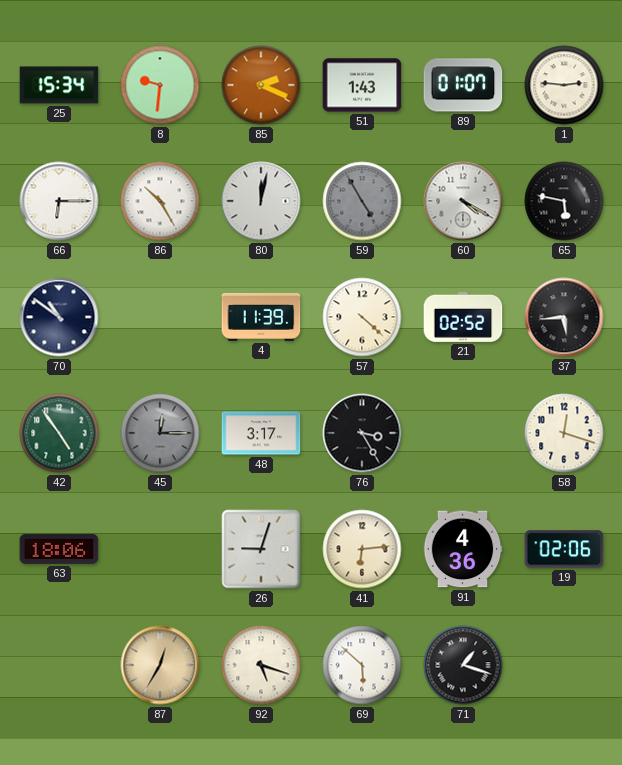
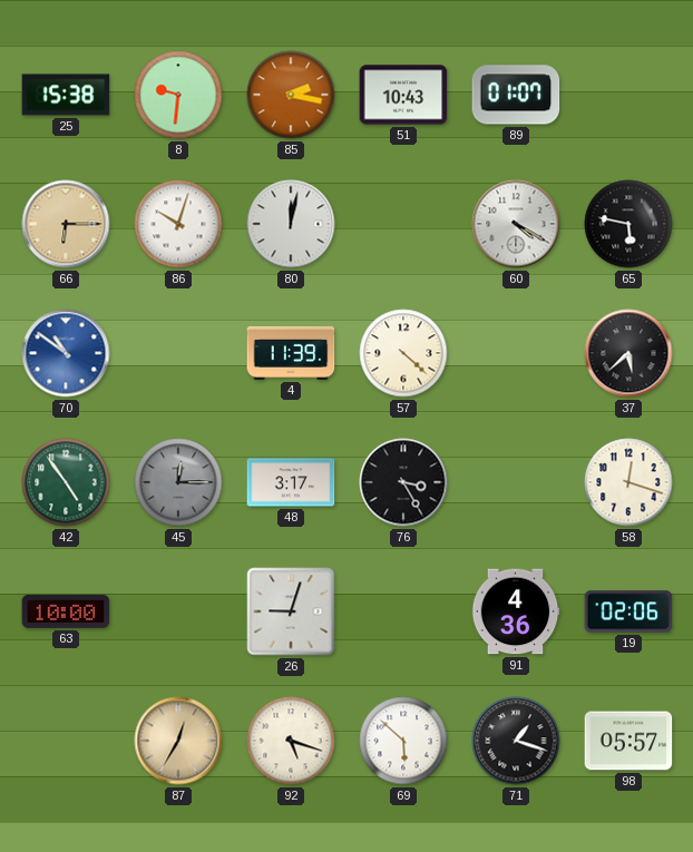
25: 15:34 -> 15:38 (66, 95)
85: 2:19 -> 2:17 (291, 95)
51: 1:43 -> 10:43 (403, 95)
1: 2:46 -> none (564, 85)
66 dial: white -> champagne (66, 224)
86: 10:25 -> 10:03 (178, 224)
59: 4:55 -> none (362, 201)
70 dial: navy -> blue (66, 353)
21: 02:52 -> none (463, 317)
37: 5:44 -> 5:38 (628, 353)
63: 18:06 -> 10:00 (66, 611)
41: 6:14 -> none (362, 549)
98: none -> 05:57 (628, 741)
